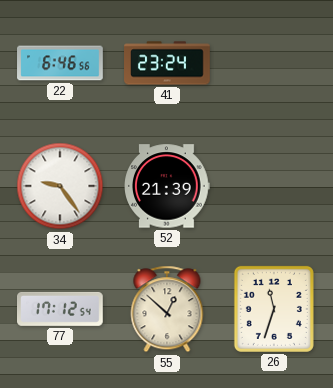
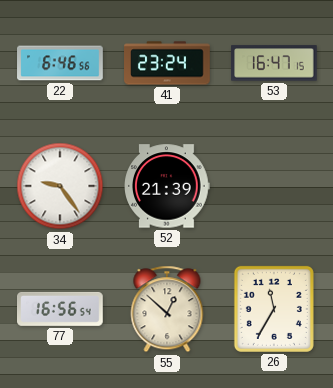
53: none -> 16:47 (274, 63)
77: 17:12 -> 16:56 (60, 309)
26: 11:33 -> 11:35 (274, 309)
